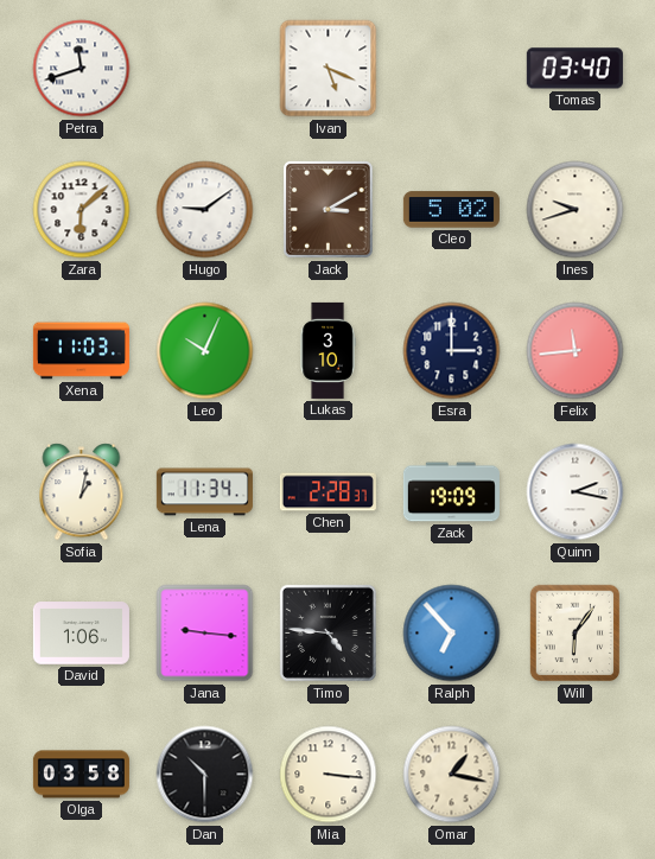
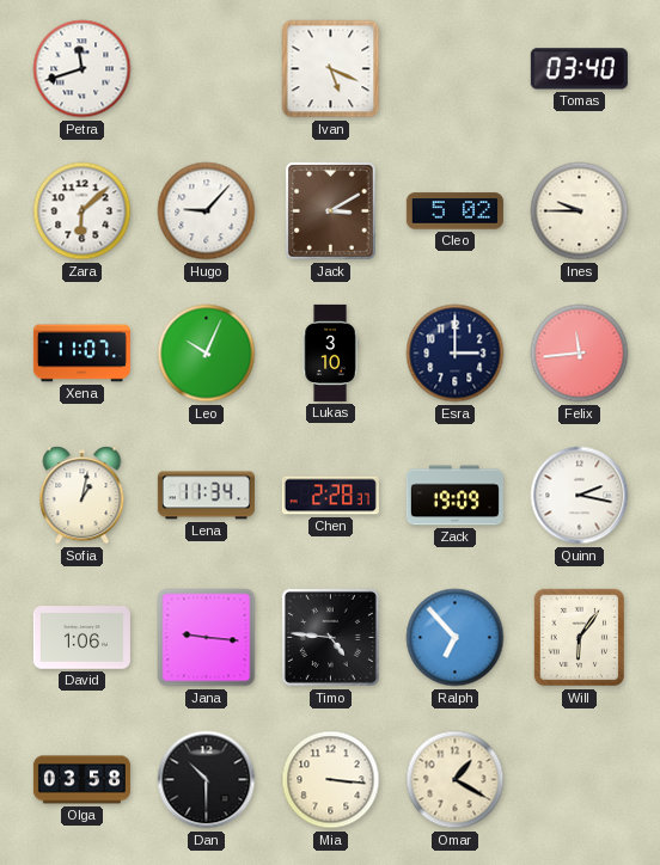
Hugo: 9:09 -> 9:07 (207, 211)
Ines: 9:42 -> 9:45 (580, 211)
Xena: 11:03 -> 11:07 (81, 354)
Omar: 1:17 -> 1:20 (456, 780)
